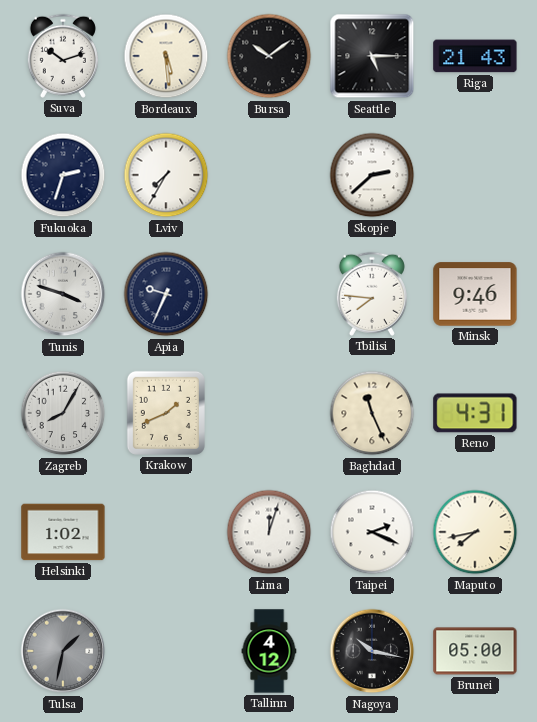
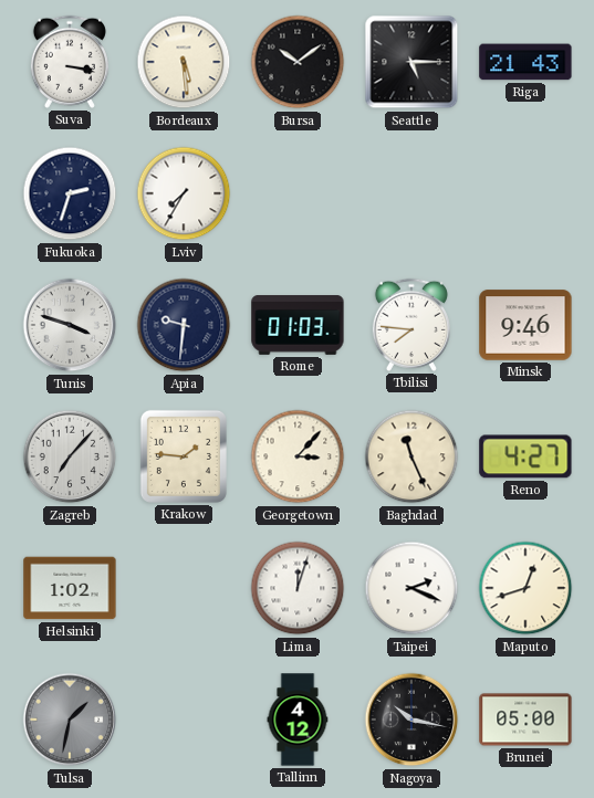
Suva: 10:12 -> 3:17 (70, 62)
Skopje: 2:38 -> none (372, 175)
Apia: 9:34 -> 9:31 (184, 325)
Rome: none -> 01:03 (298, 326)
Zagreb: 8:05 -> 7:07 (70, 456)
Krakow: 1:41 -> 1:46 (184, 456)
Georgetown: none -> 3:07 (298, 456)
Reno: 4:31 -> 4:27 (525, 456)
Maputo: 7:43 -> 12:42 (525, 588)
